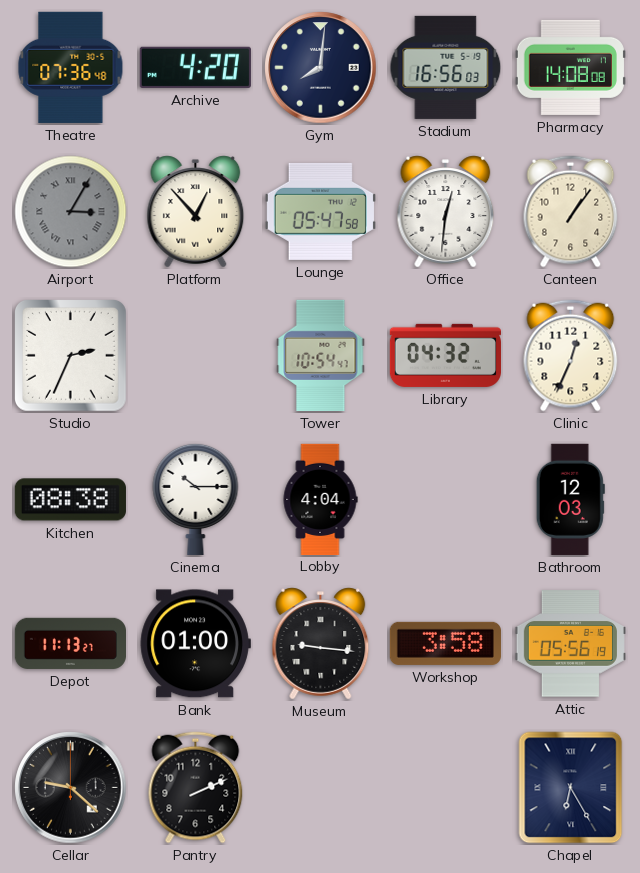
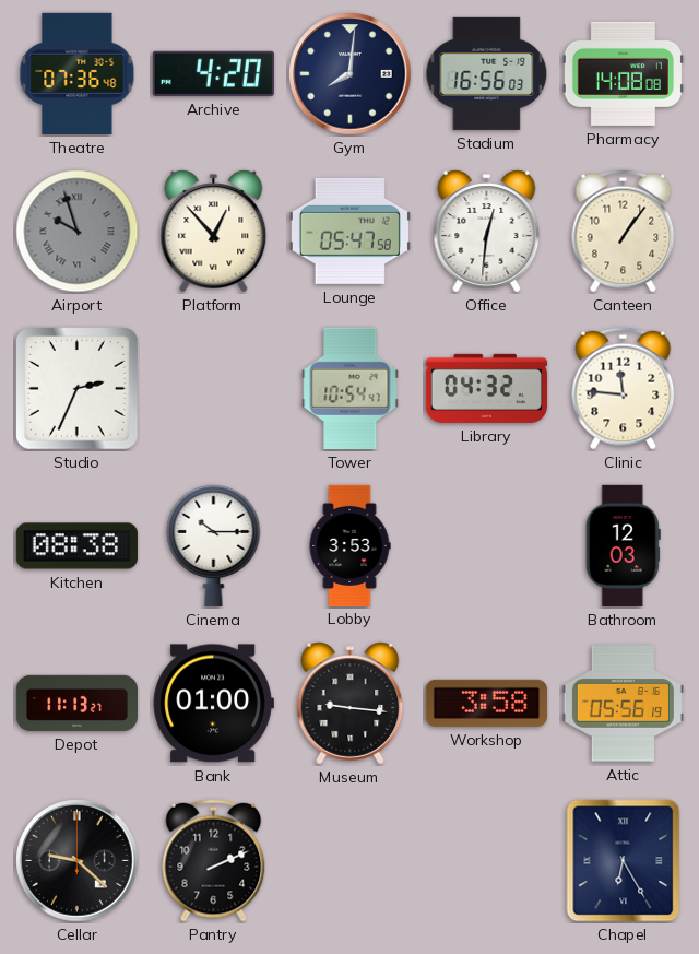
Airport: 3:05 -> 9:57 (78, 232)
Clinic: 12:34 -> 11:46 (624, 389)
Lobby: 4:04 -> 3:53 (349, 545)
